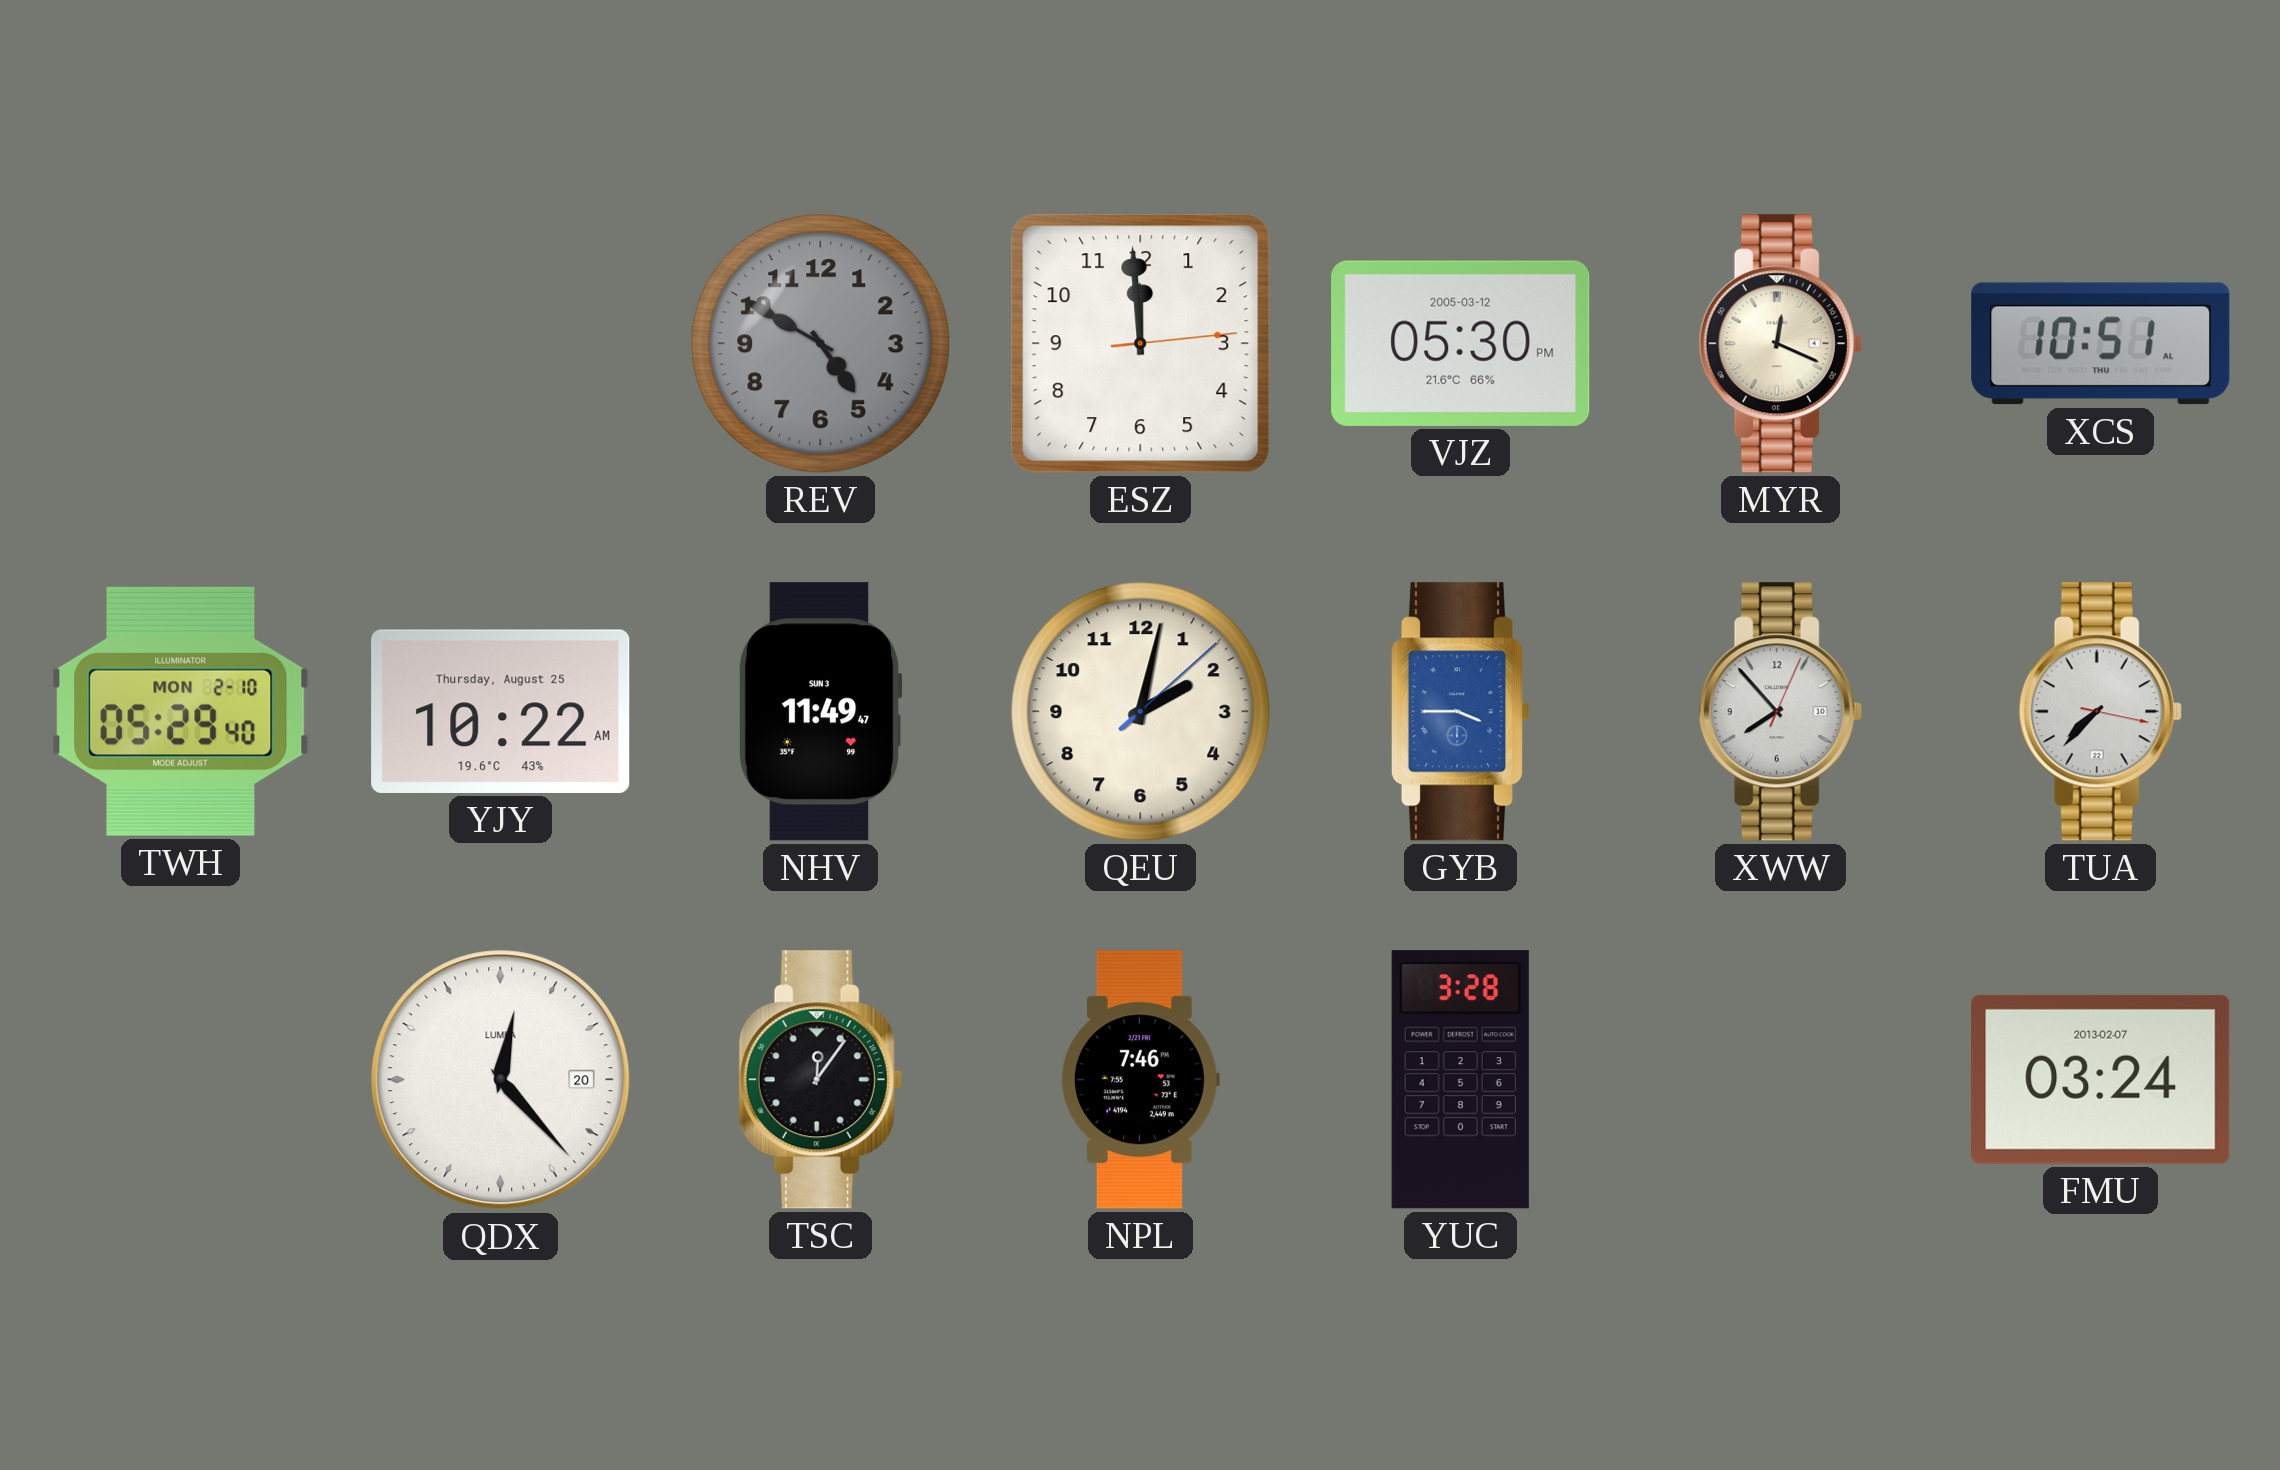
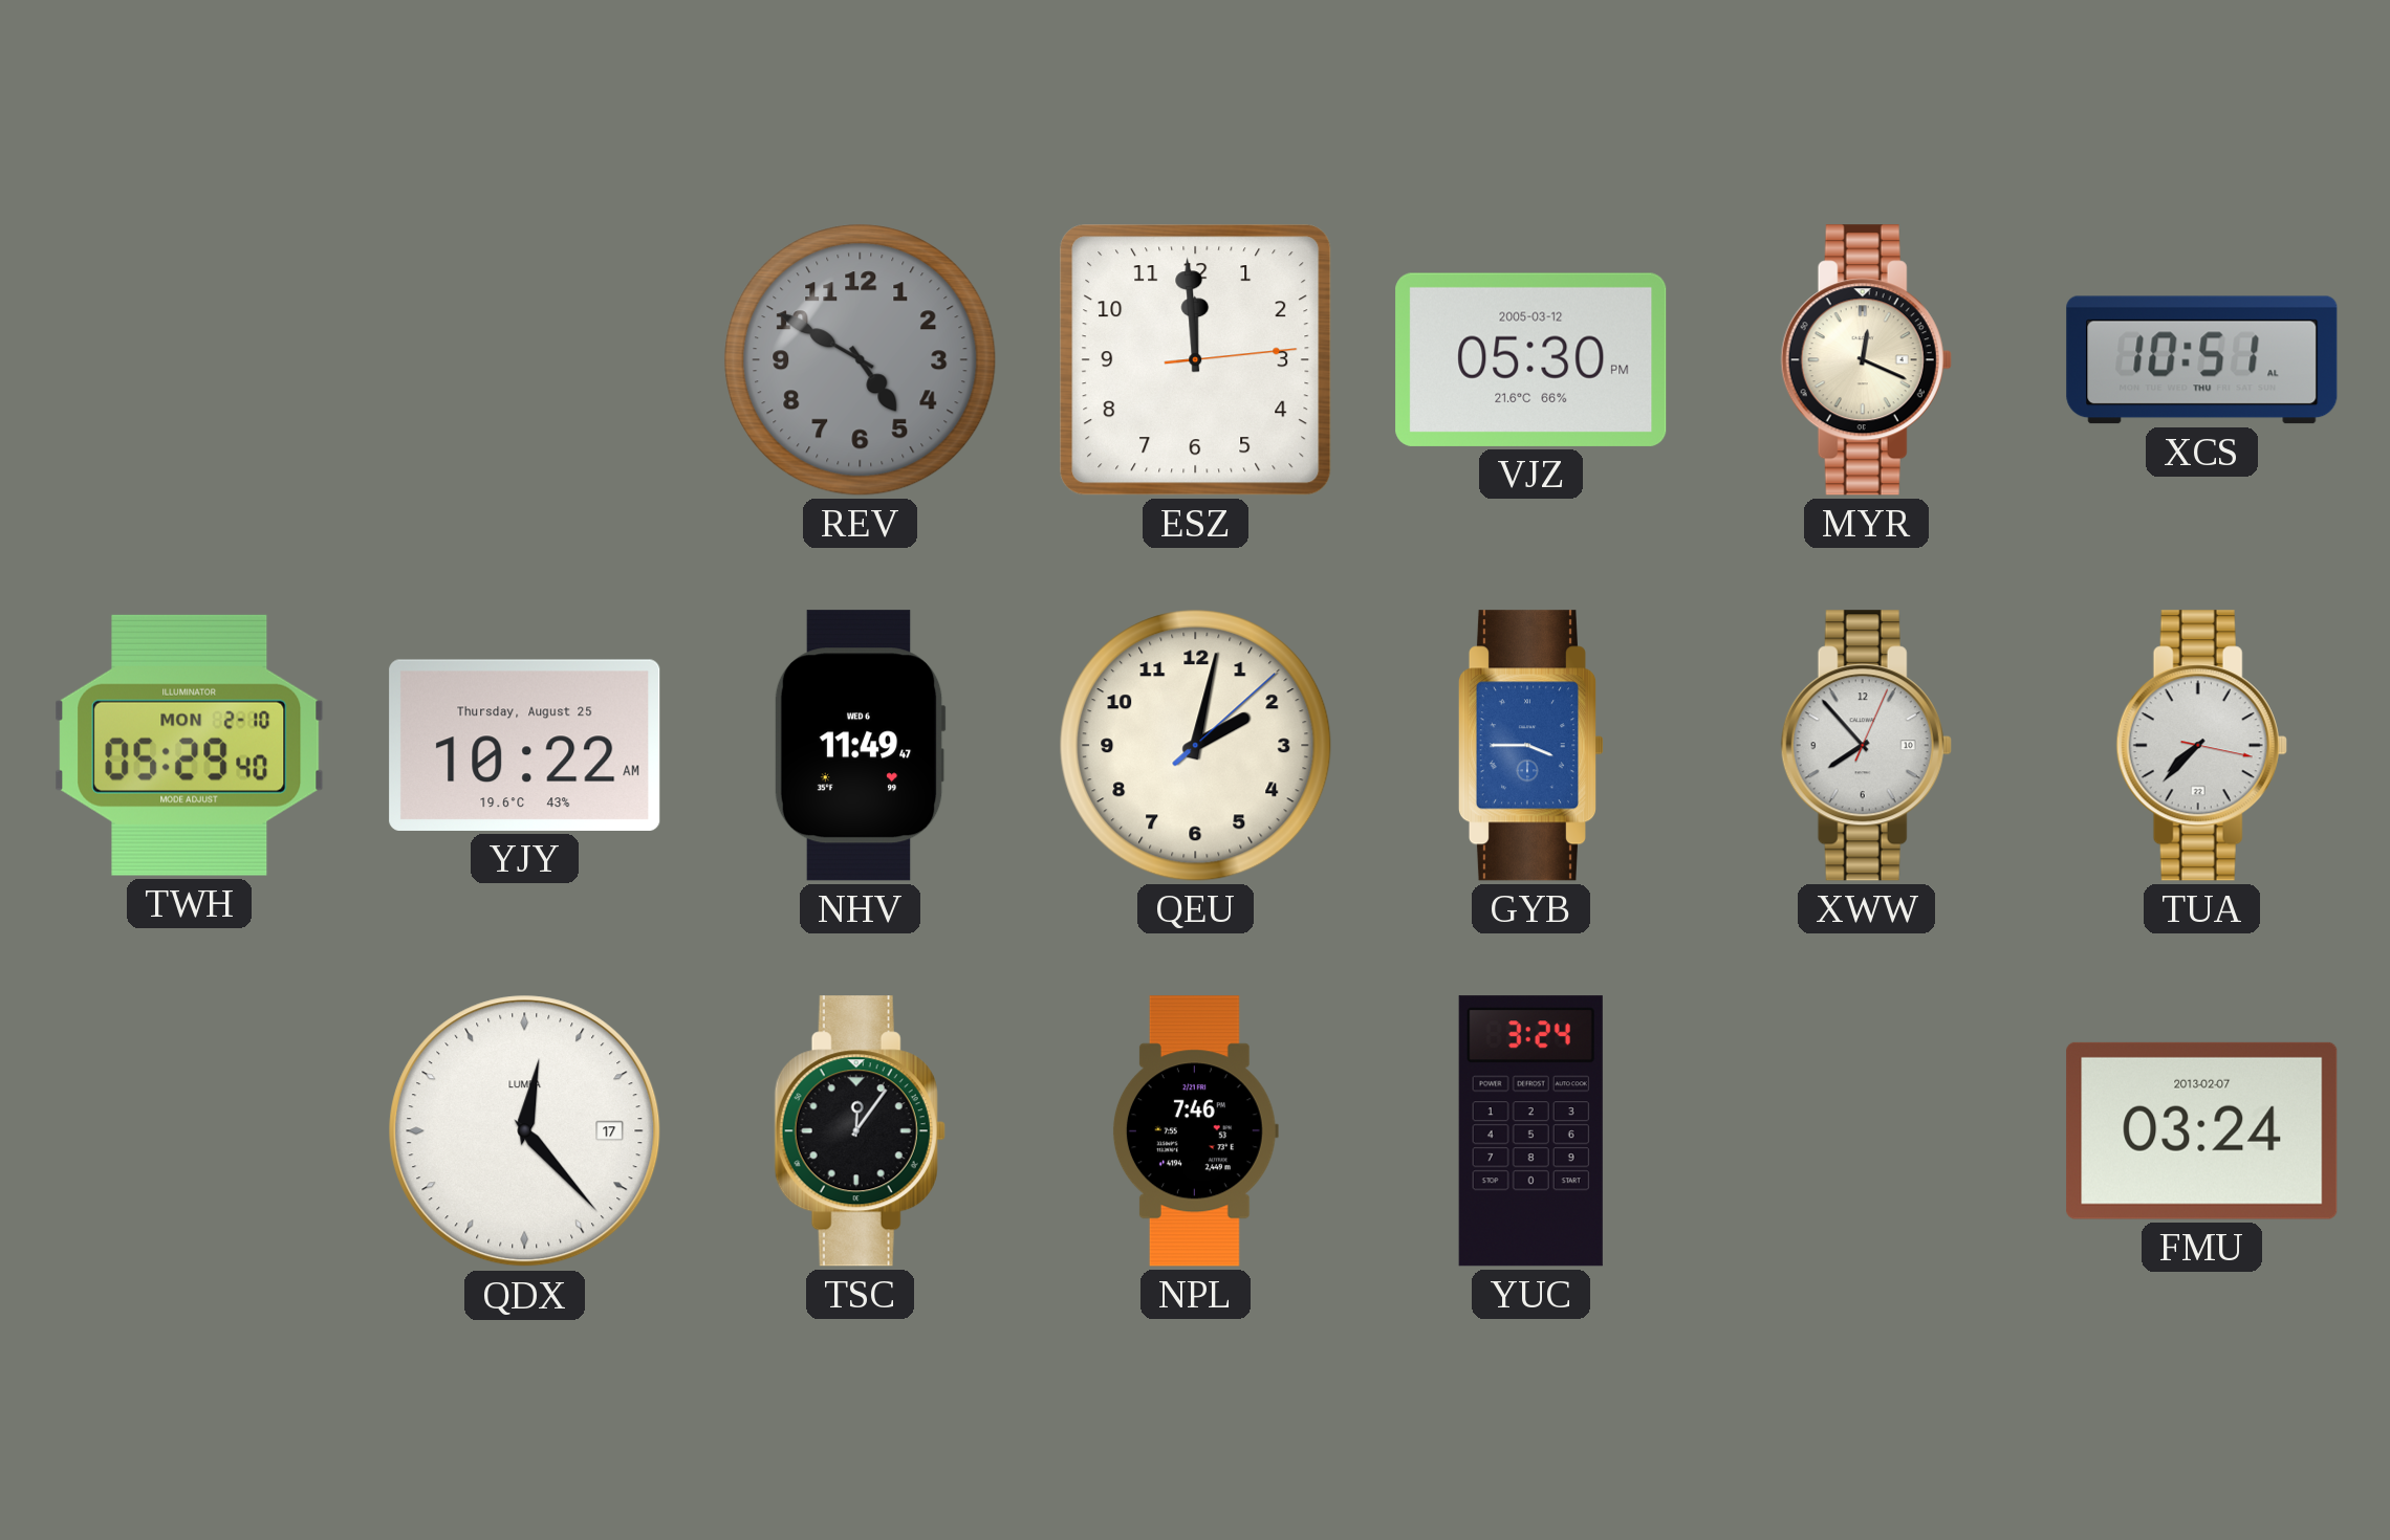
NHV date: SUN 3 -> WED 6 (860, 746)
QDX date: 20 -> 17 (525, 1131)
YUC: 3:28 -> 3:24 (1530, 1131)
